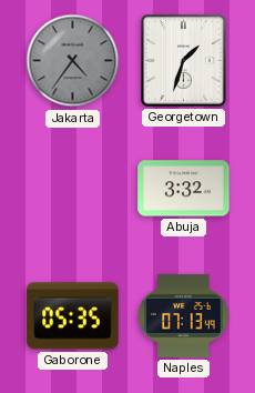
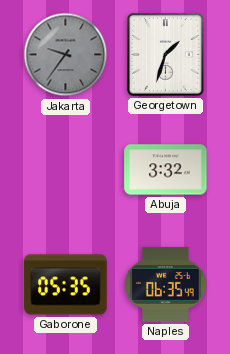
Jakarta: 4:36 -> 9:36 (66, 55)
Naples: 07:13 -> 06:35 (166, 284)
